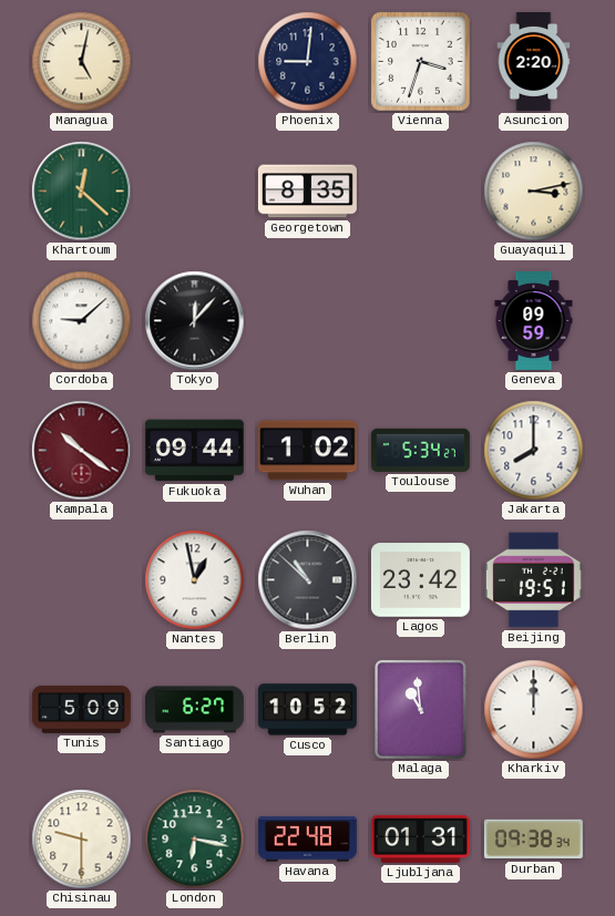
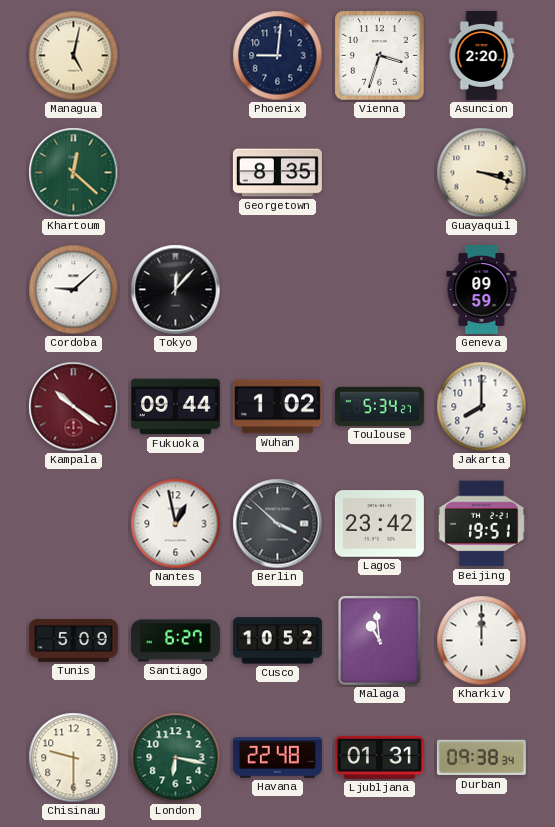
Guayaquil: 3:13 -> 3:18 (482, 173)
Berlin: 10:52 -> 3:52 (278, 524)
